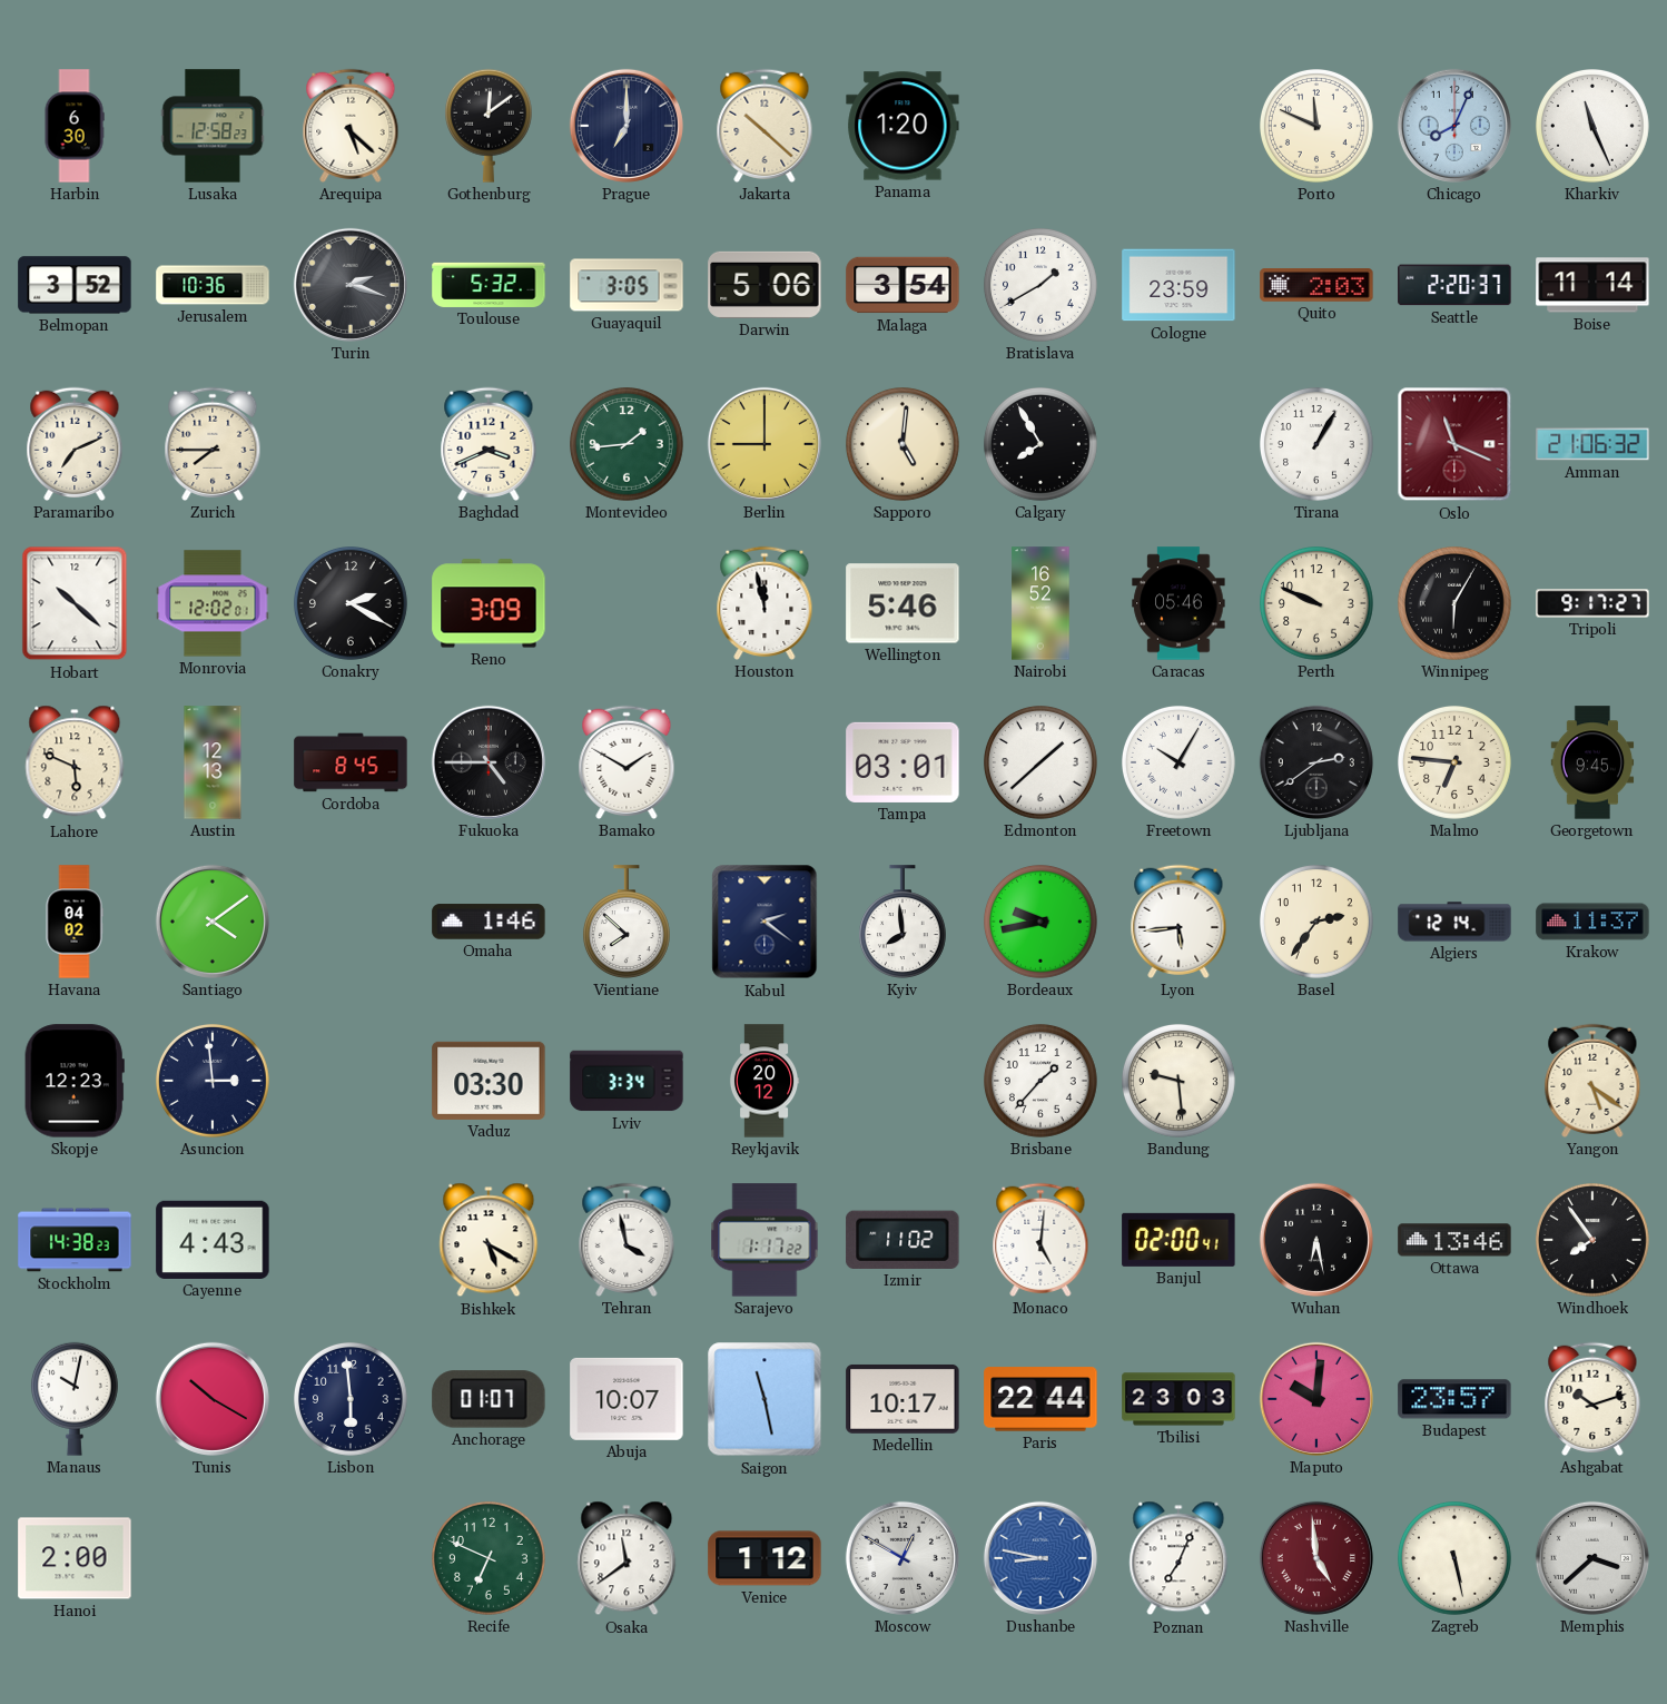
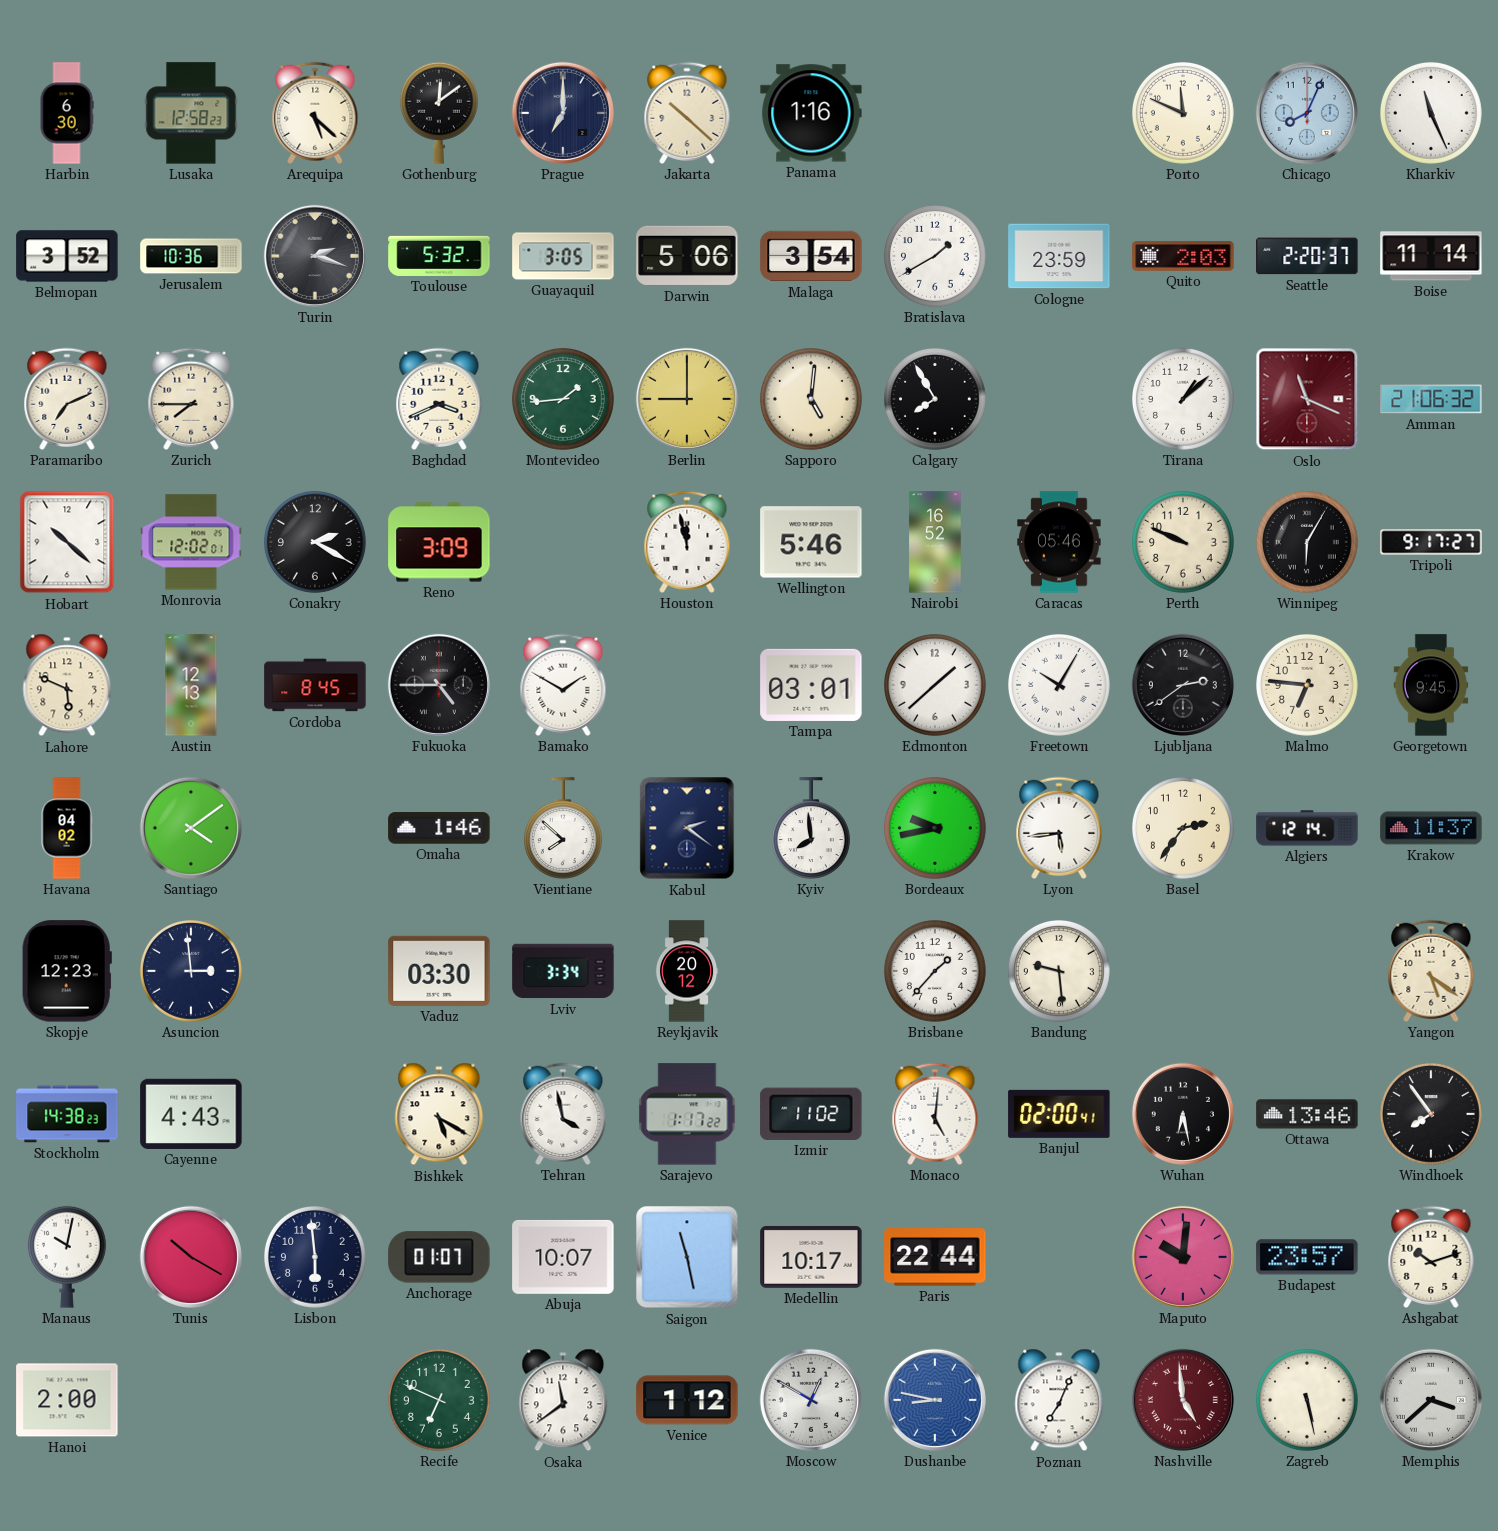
Panama: 1:20 -> 1:16 (811, 113)
Tirana: 1:05 -> 1:08 (1184, 400)
Tbilisi: 23:03 -> none (1178, 1399)
